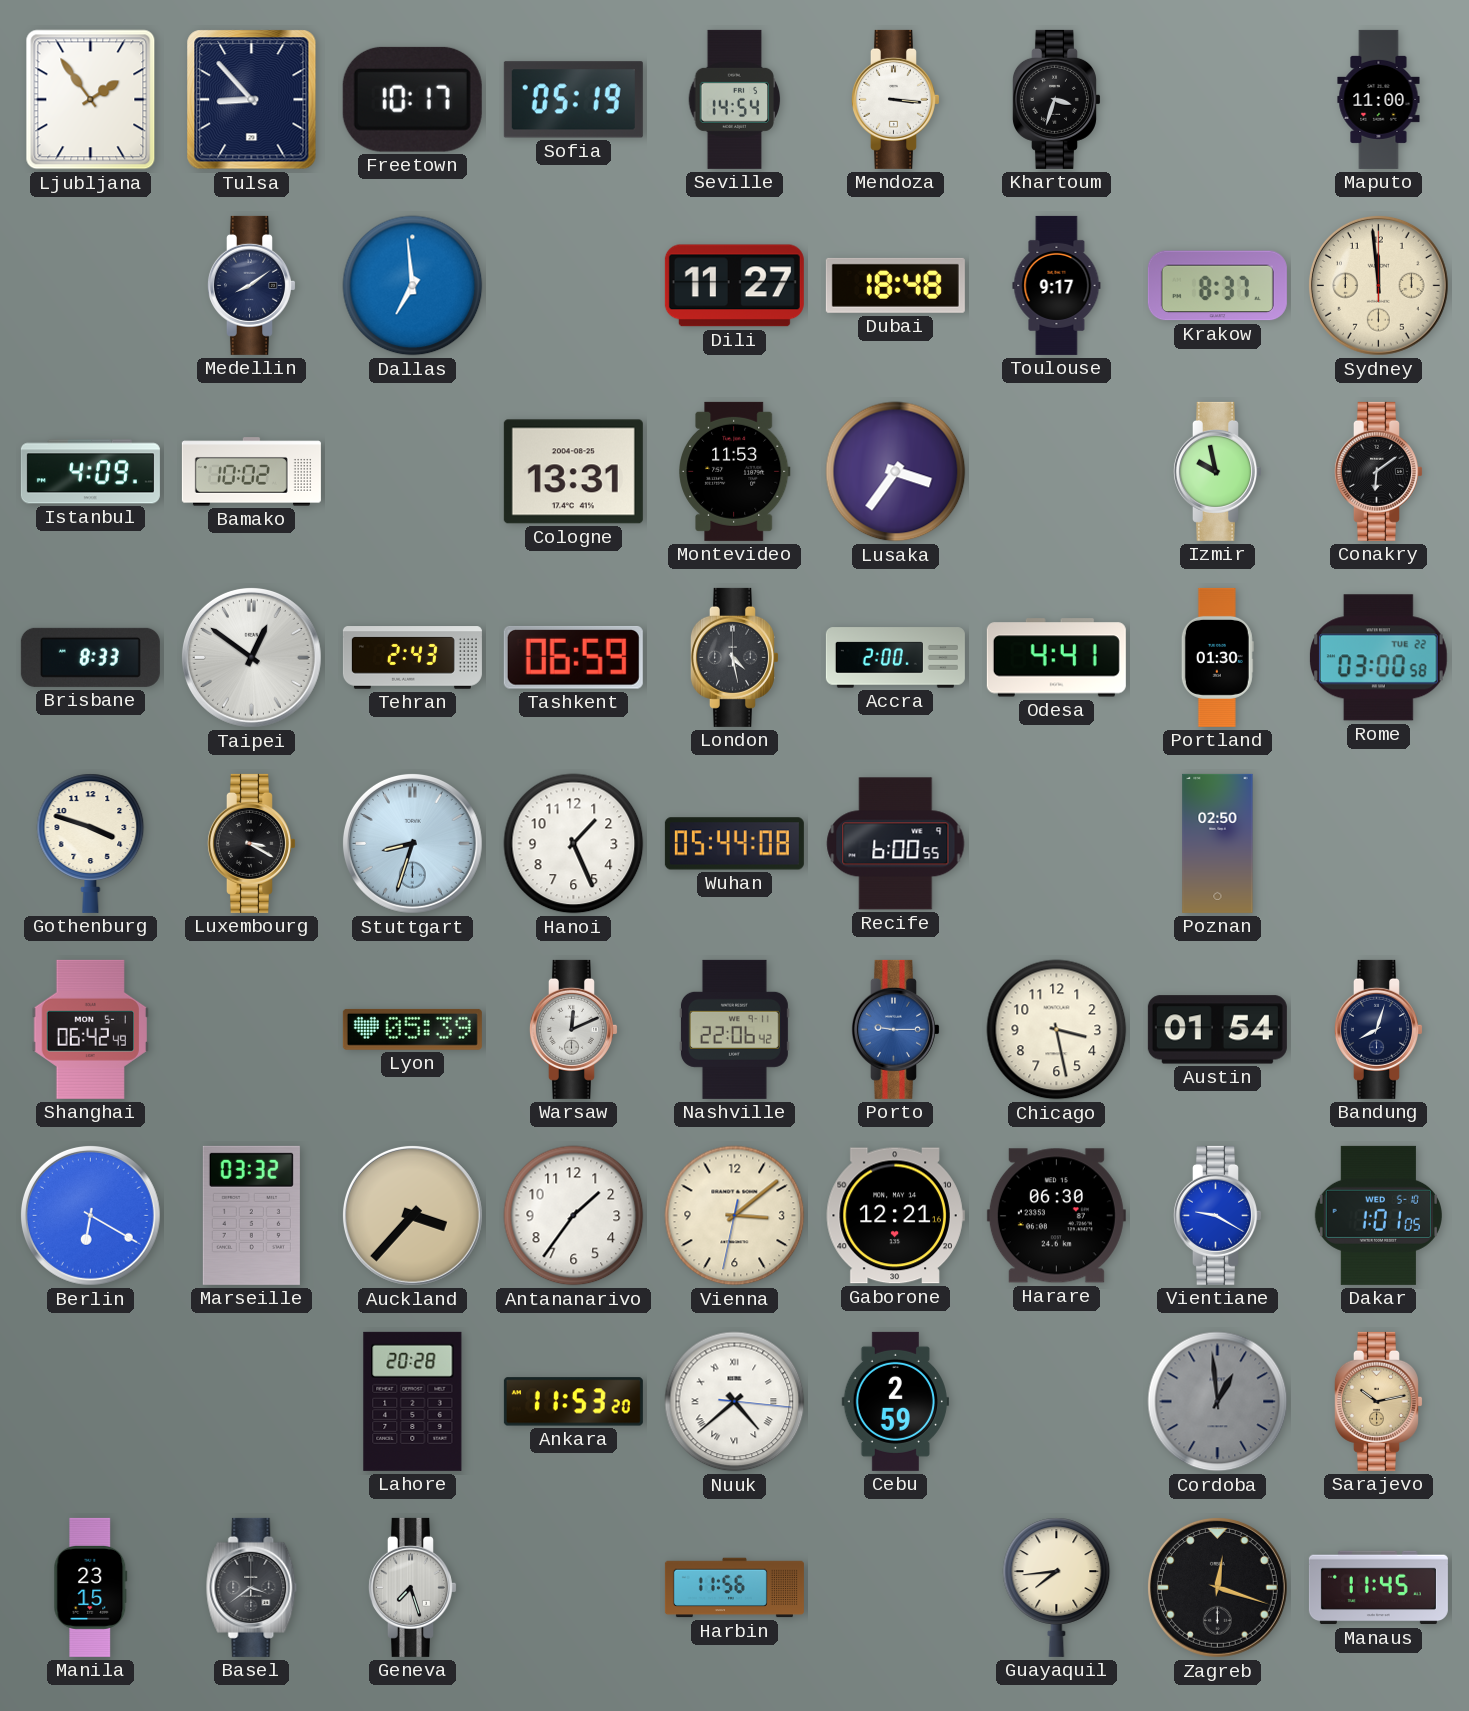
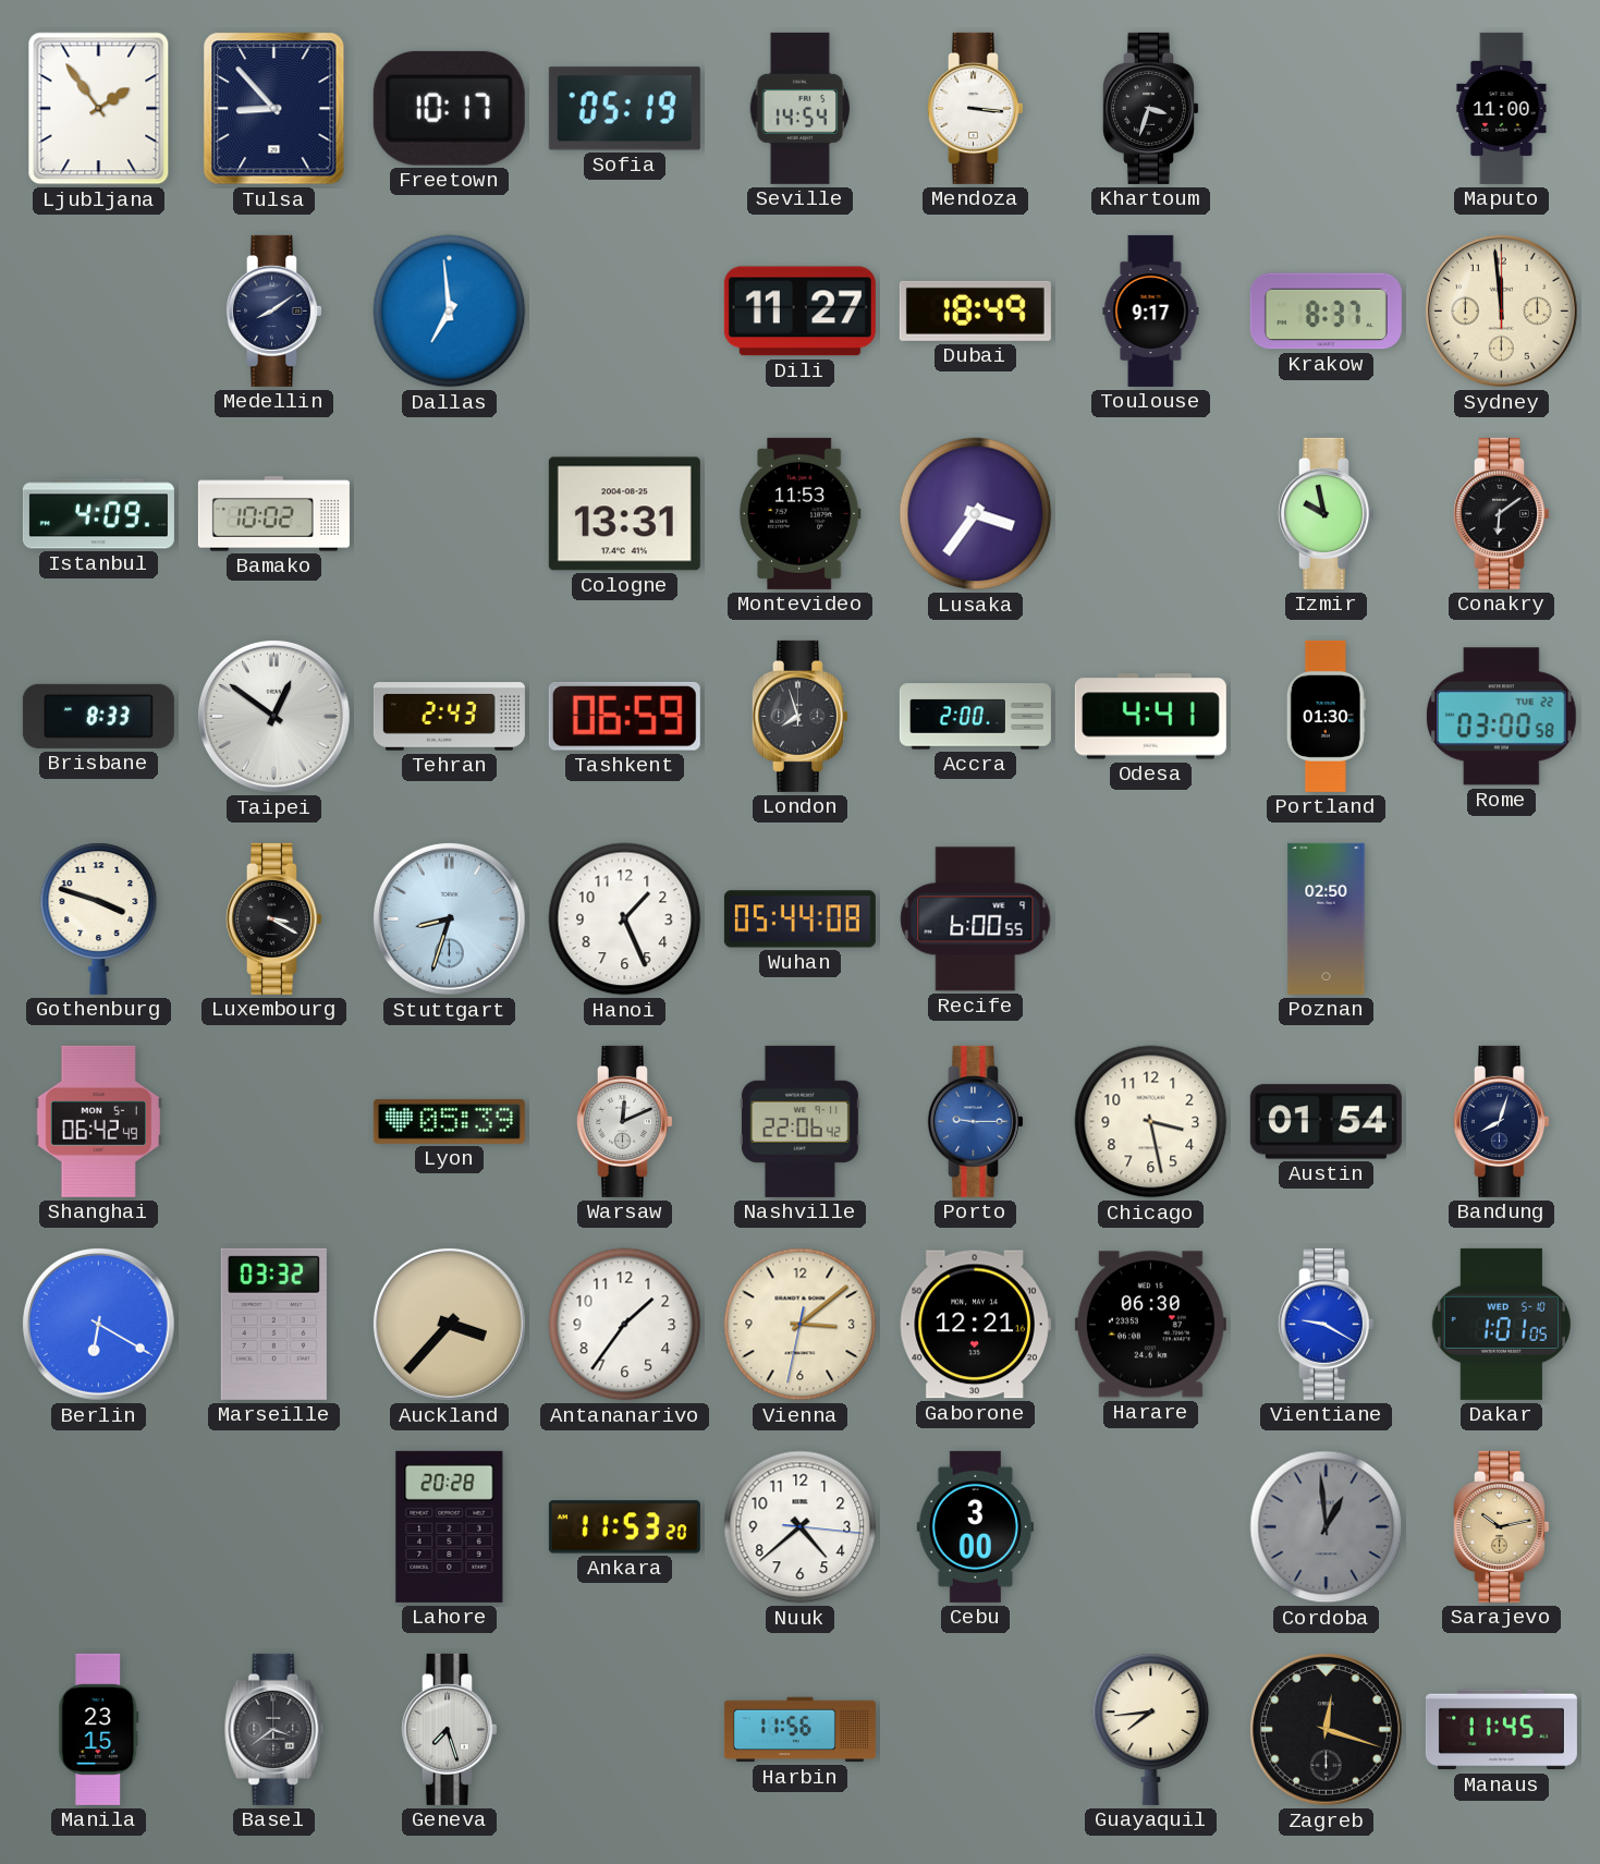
Dubai: 18:48 -> 18:49 (975, 310)
London: 4:28 -> 7:57 (799, 716)
Nuuk numerals: Roman -> Arabic (801, 1527)
Cebu: 2:59 -> 3:00 (975, 1526)
